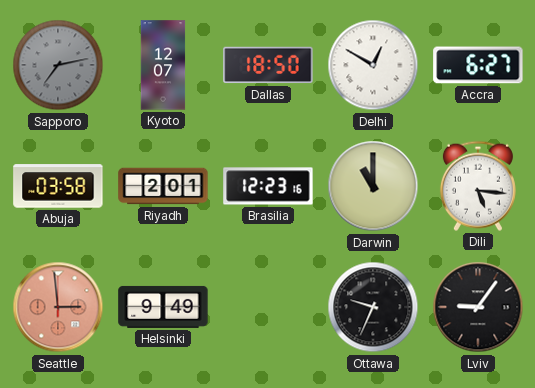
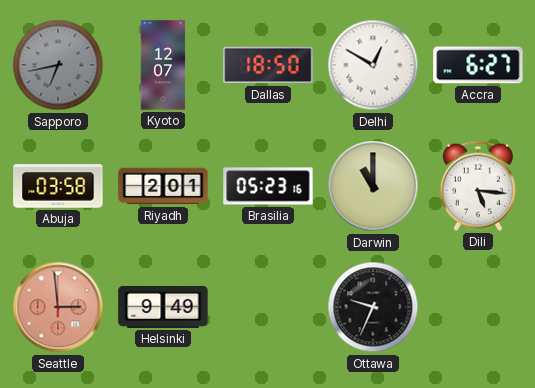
Sapporo: 7:13 -> 6:43 (58, 65)
Brasilia: 12:23 -> 05:23 (268, 186)
Lviv: 9:06 -> none (478, 307)
